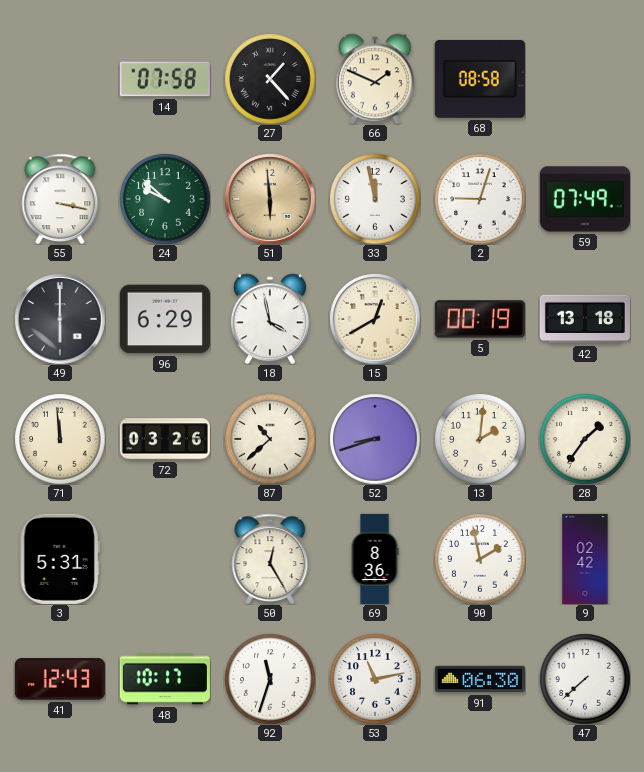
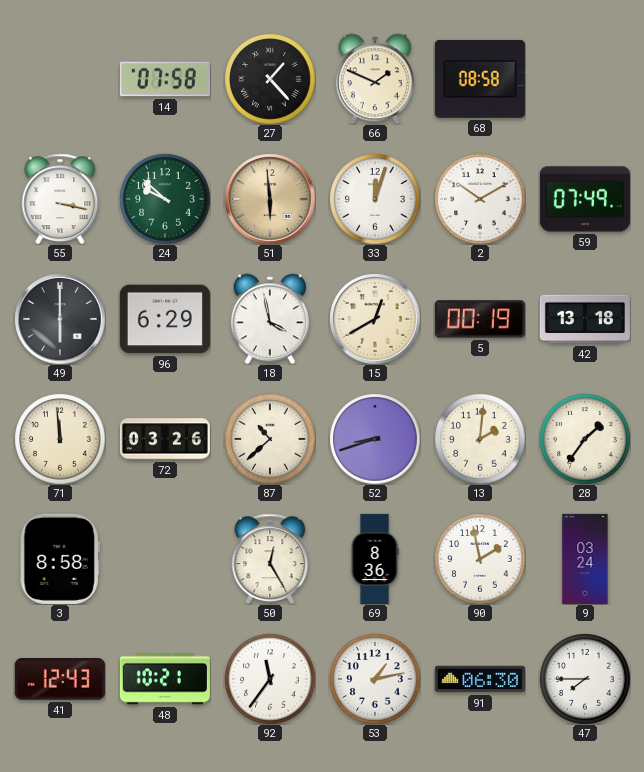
33: 11:58 -> 12:03 (375, 199)
2: 9:03 -> 10:10 (480, 199)
3: 5:31 -> 8:58 (60, 559)
9: 02:42 -> 03:24 (585, 559)
48: 10:17 -> 10:21 (165, 679)
92: 11:33 -> 11:36 (270, 679)
53: 11:13 -> 1:13 (375, 679)
47: 7:38 -> 7:45 (585, 679)
